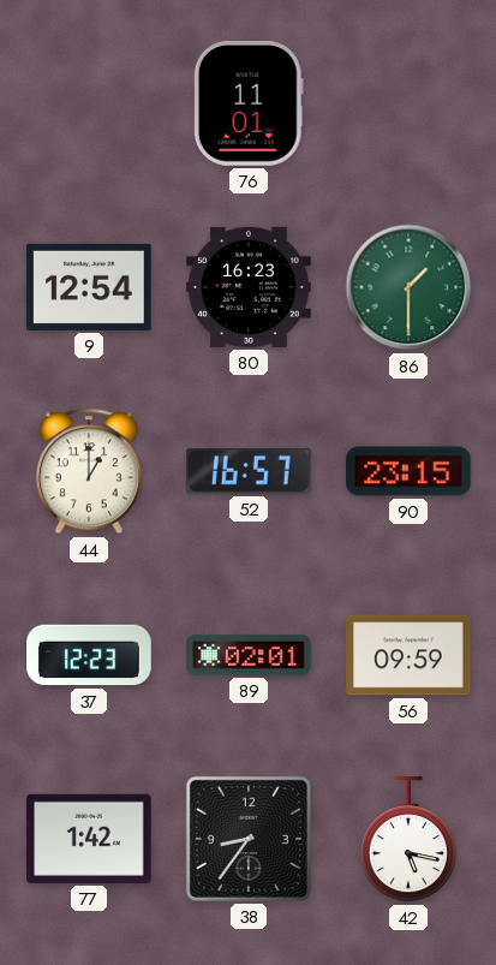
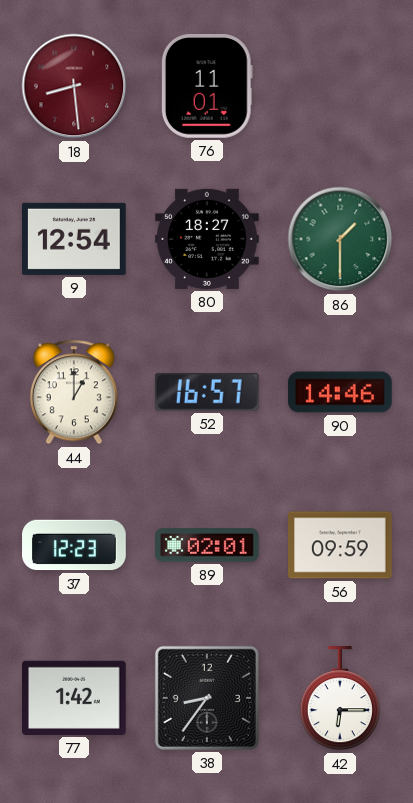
18: none -> 8:29 (74, 86)
80: 16:23 -> 18:27 (207, 239)
90: 23:15 -> 14:46 (340, 392)
42: 5:17 -> 6:15 (340, 699)
